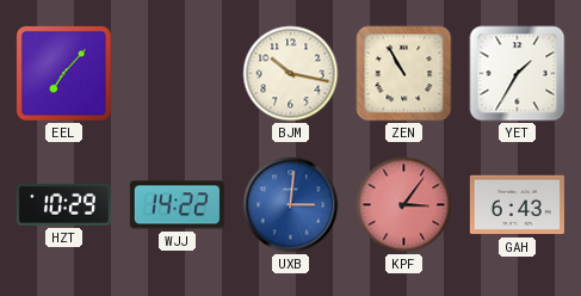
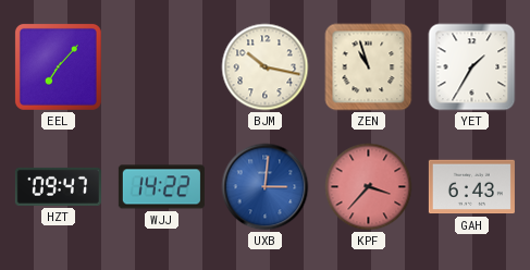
ZEN: 10:55 -> 10:57 (369, 67)
HZT: 10:29 -> 09:47 (58, 186)
KPF: 3:06 -> 3:37 (369, 187)
